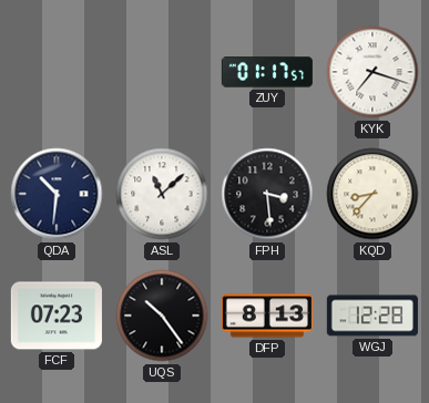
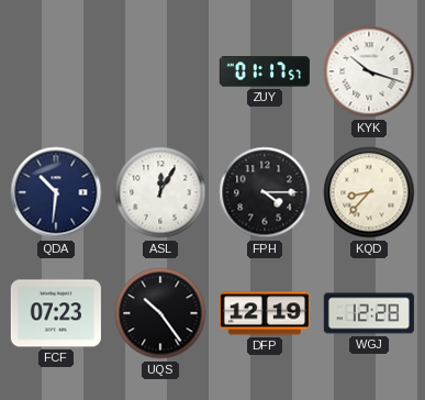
KYK: 7:18 -> 10:18 (369, 71)
ASL: 11:08 -> 12:05 (160, 192)
FPH: 3:29 -> 4:15 (265, 192)
DFP: 8:13 -> 12:19 (265, 313)
